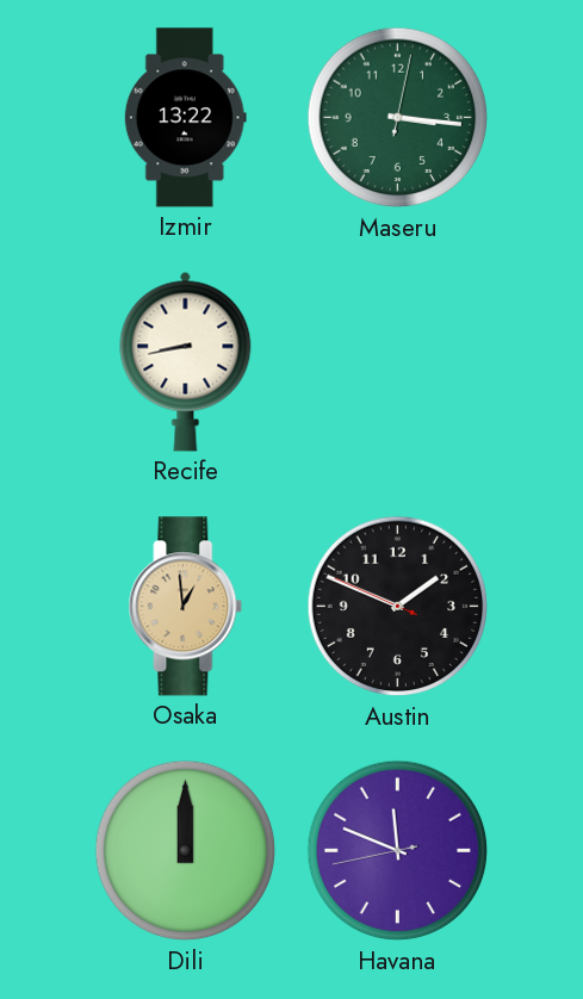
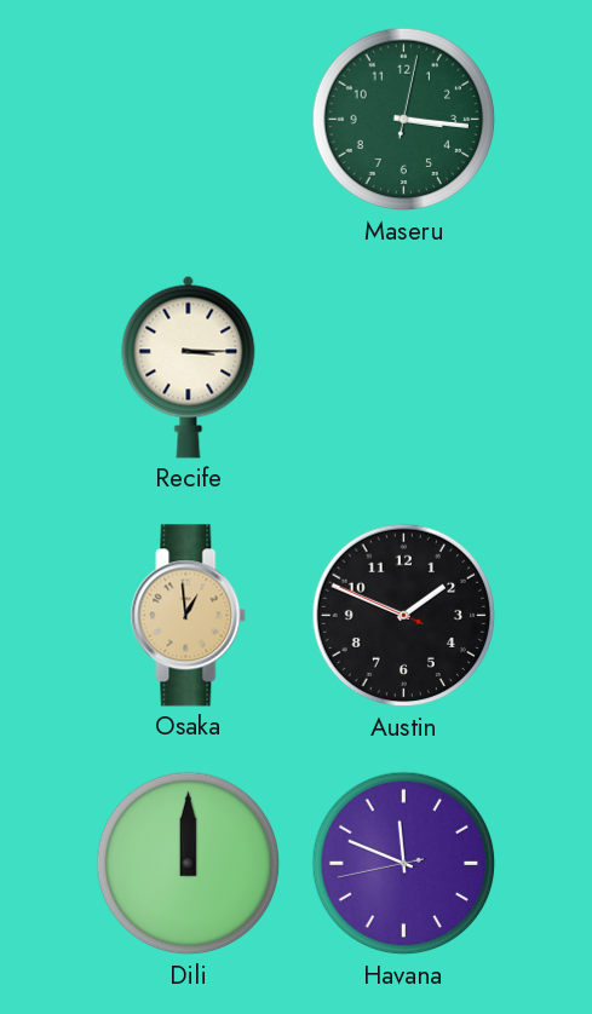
Izmir: 13:22 -> none (185, 118)
Recife: 8:43 -> 3:15 (189, 367)
